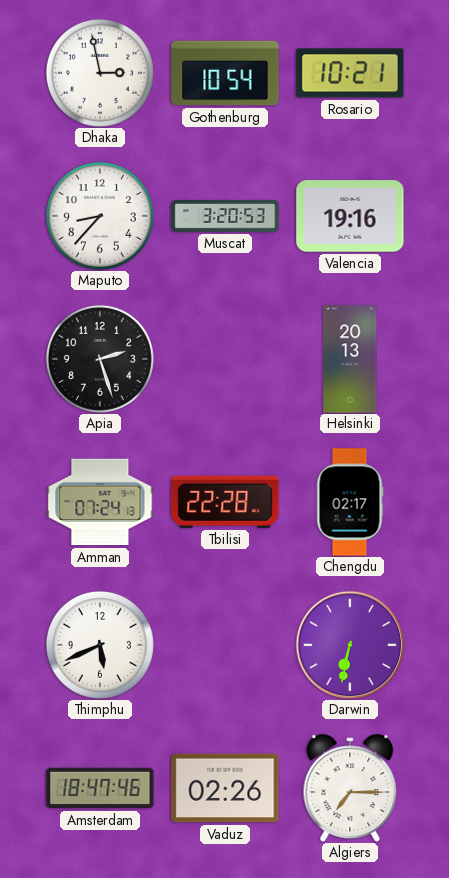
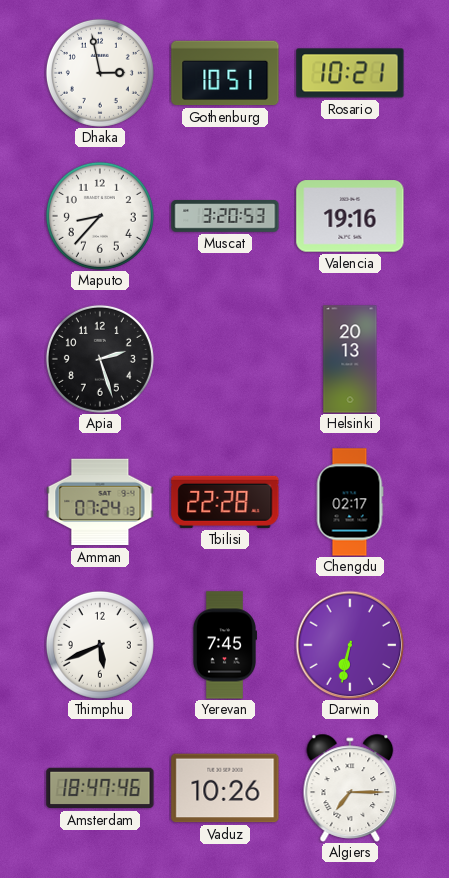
Gothenburg: 10:54 -> 10:51 (225, 73)
Yerevan: none -> 7:45 (224, 645)
Vaduz: 02:26 -> 10:26 (225, 788)
